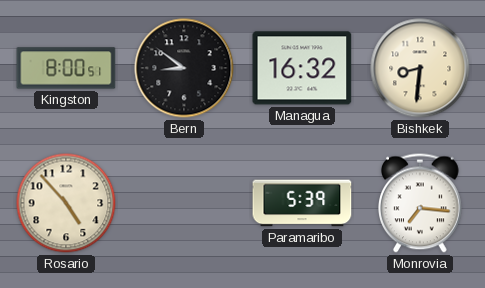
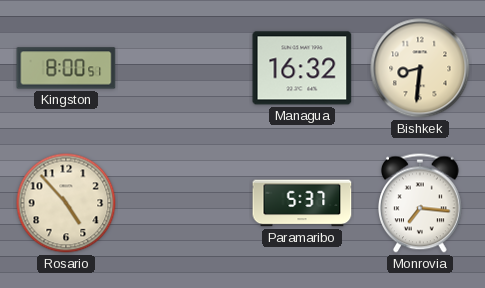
Bern: 8:51 -> none (184, 68)
Paramaribo: 5:39 -> 5:37 (302, 203)
